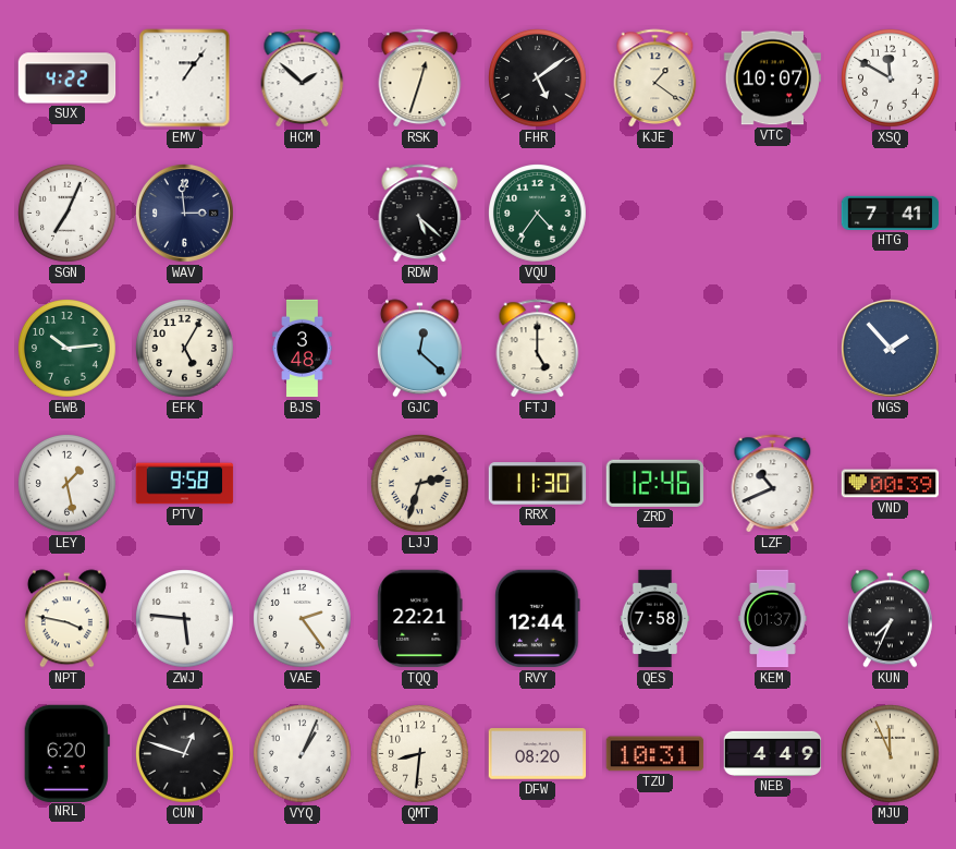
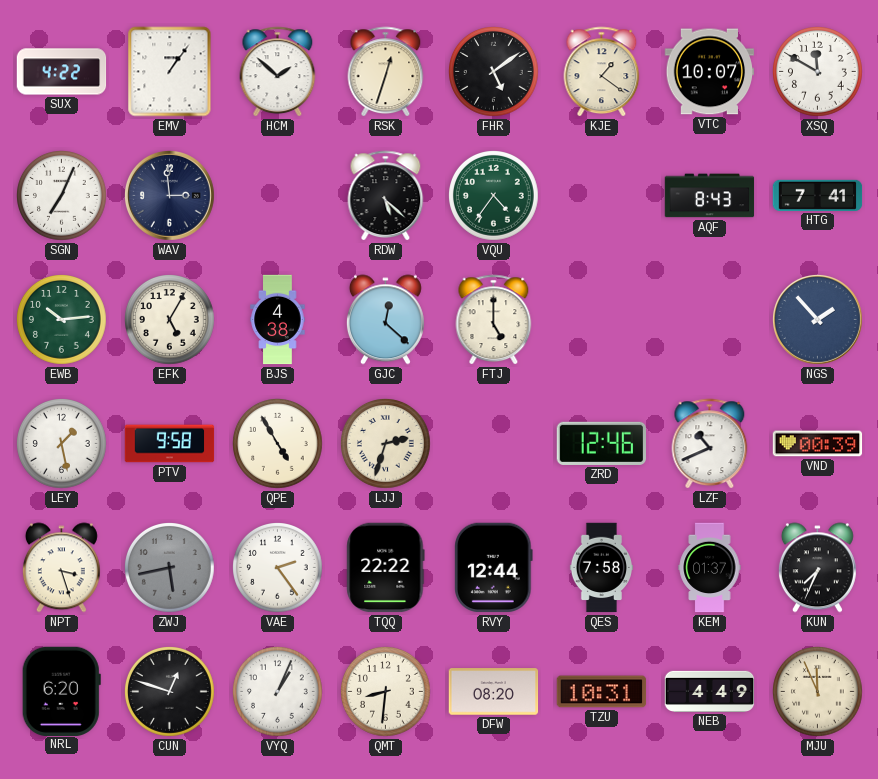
AQF: none -> 8:43 (710, 196)
BJS: 3:48 -> 4:38 (278, 320)
QPE: none -> 4:55 (278, 444)
RRX: 11:30 -> none (538, 484)
NPT: 3:47 -> 3:27 (61, 568)
ZWJ: 5:46 -> 5:43 (170, 568)
ZWJ dial: white -> grey (170, 568)
TQQ: 22:21 -> 22:22 (386, 568)
